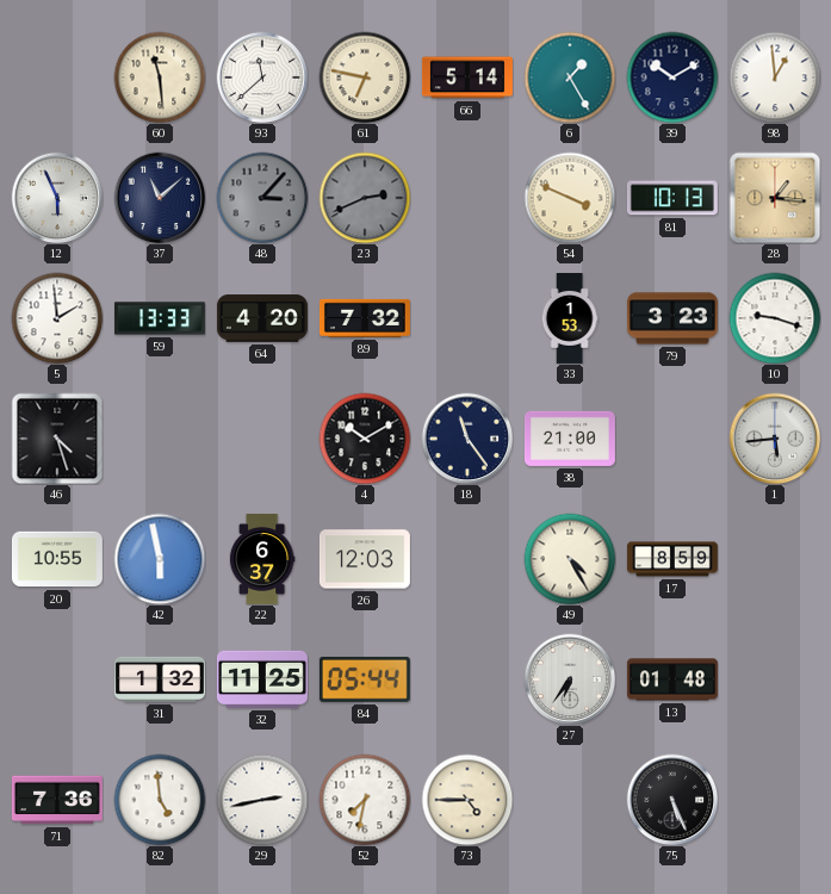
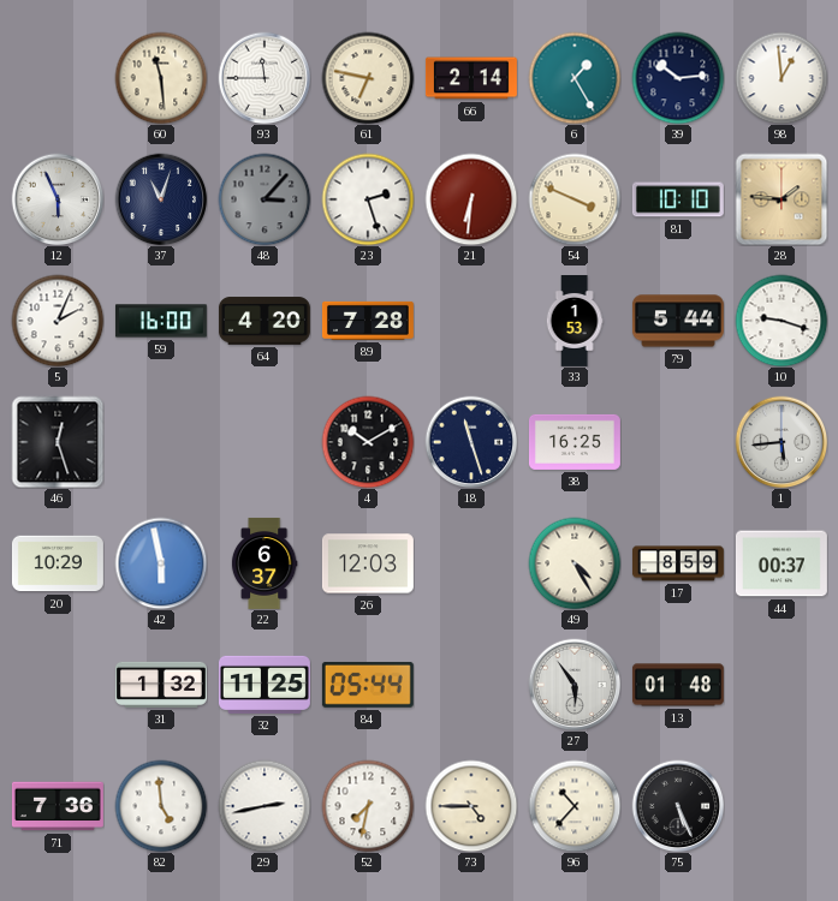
93: 11:38 -> 11:45 (265, 78)
66: 5:14 -> 2:14 (471, 78)
39: 10:10 -> 10:14 (678, 78)
37: 11:08 -> 11:03 (161, 199)
23: 2:41 -> 2:27 (368, 199)
23 dial: grey -> white (368, 199)
21: none -> 6:31 (471, 199)
81: 10:13 -> 10:10 (678, 199)
28: 1:16 -> 1:46 (781, 199)
5: 1:59 -> 2:04 (58, 321)
59: 13:33 -> 16:00 (161, 321)
89: 7:32 -> 7:28 (368, 321)
79: 3:23 -> 5:44 (678, 321)
46: 4:27 -> 12:27 (58, 442)
18: 11:24 -> 11:27 (471, 442)
38: 21:00 -> 16:25 (575, 442)
20: 10:55 -> 10:29 (58, 563)
44: none -> 00:37 (781, 563)
27: 6:36 -> 5:54 (575, 685)
96: none -> 10:37 (575, 806)
